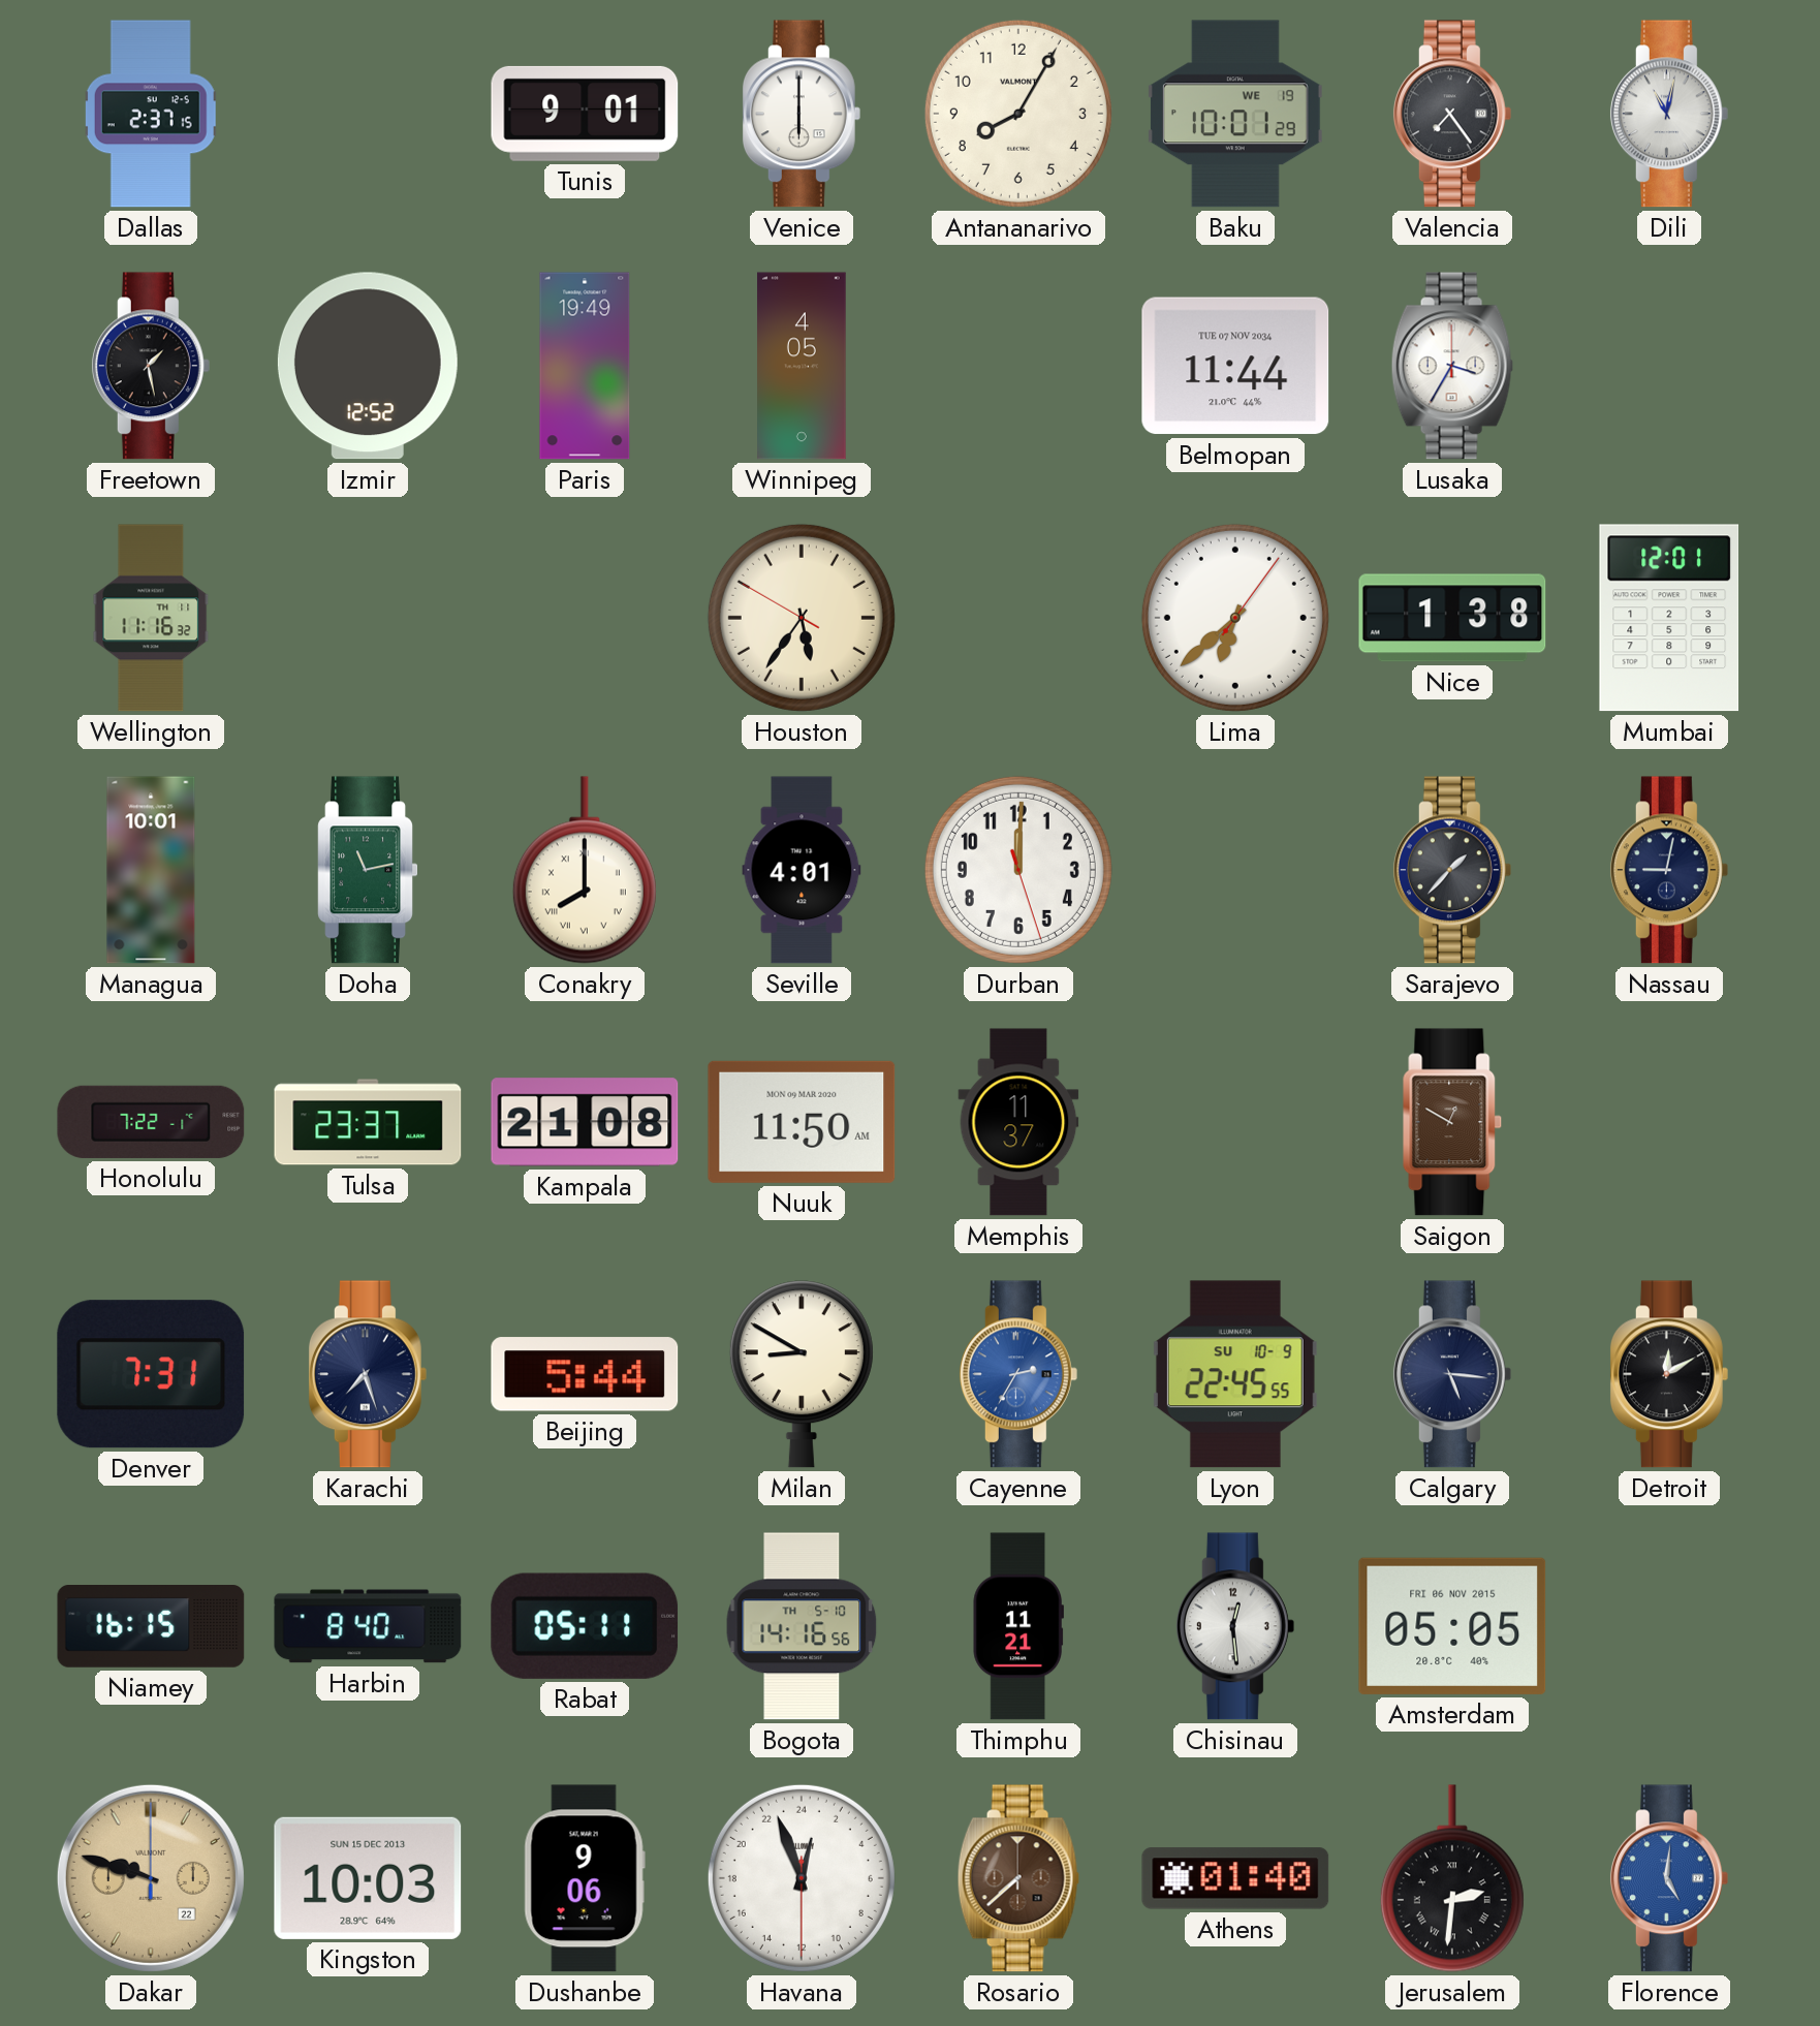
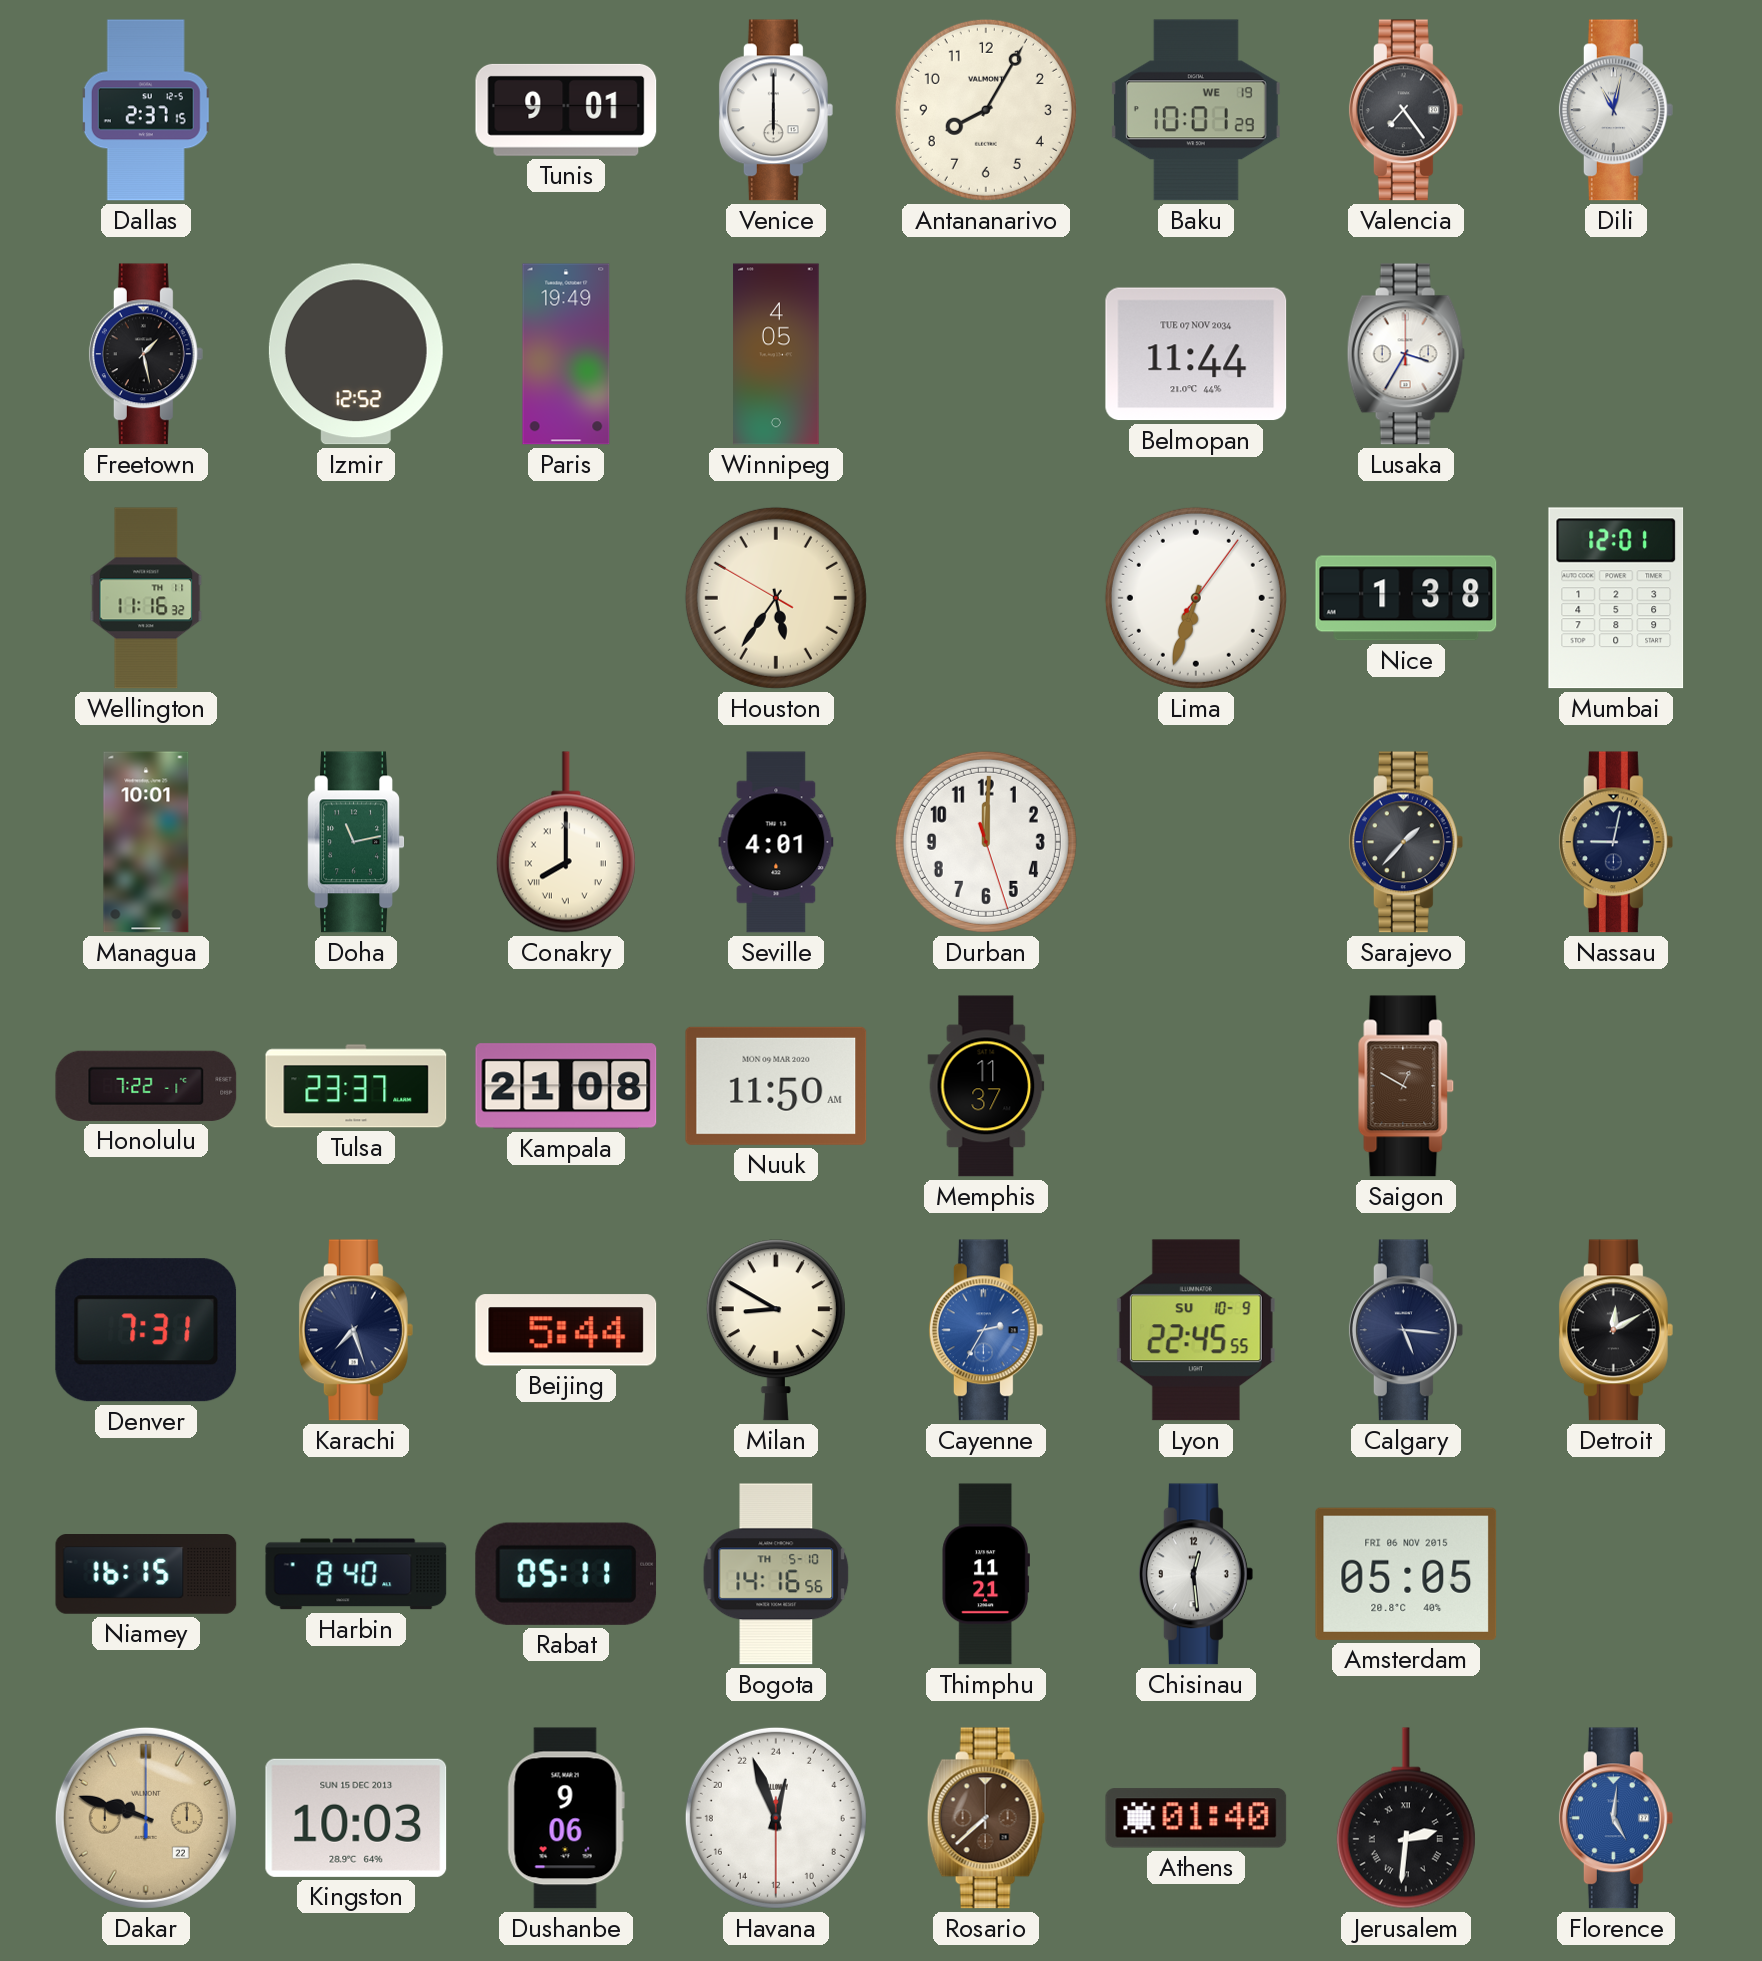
Lima: 6:38 -> 6:33 (1196, 598)
